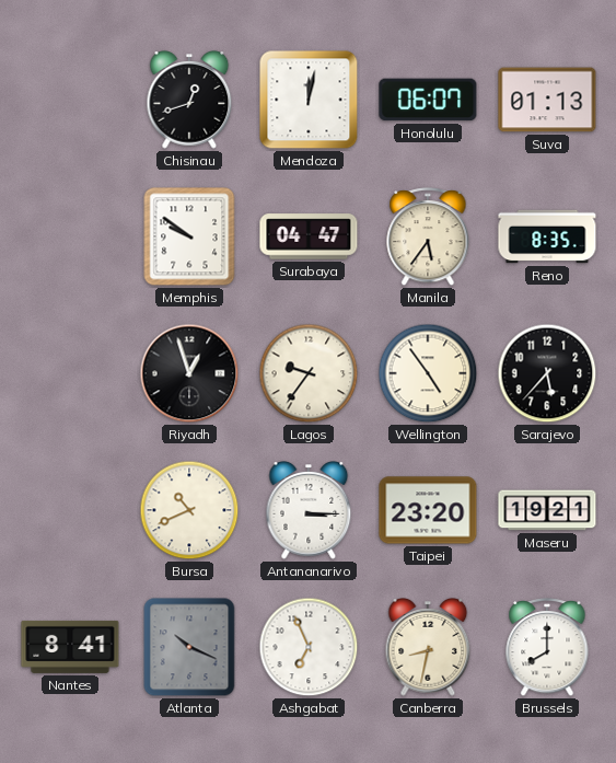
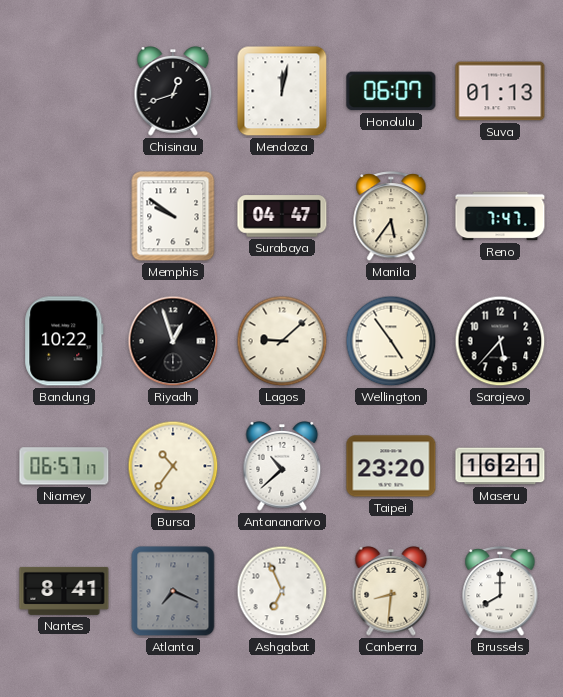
Reno: 8:35 -> 7:47 (500, 216)
Bandung: none -> 10:22 (64, 341)
Lagos: 9:36 -> 9:08 (282, 341)
Niamey: none -> 06:57 (64, 466)
Bursa: 10:41 -> 10:36 (173, 466)
Antananarivo: 3:15 -> 10:38 (282, 467)
Maseru: 19:21 -> 16:21 (500, 466)
Atlanta: 10:19 -> 7:19 (173, 591)
Canberra: 8:32 -> 8:31 (391, 592)
